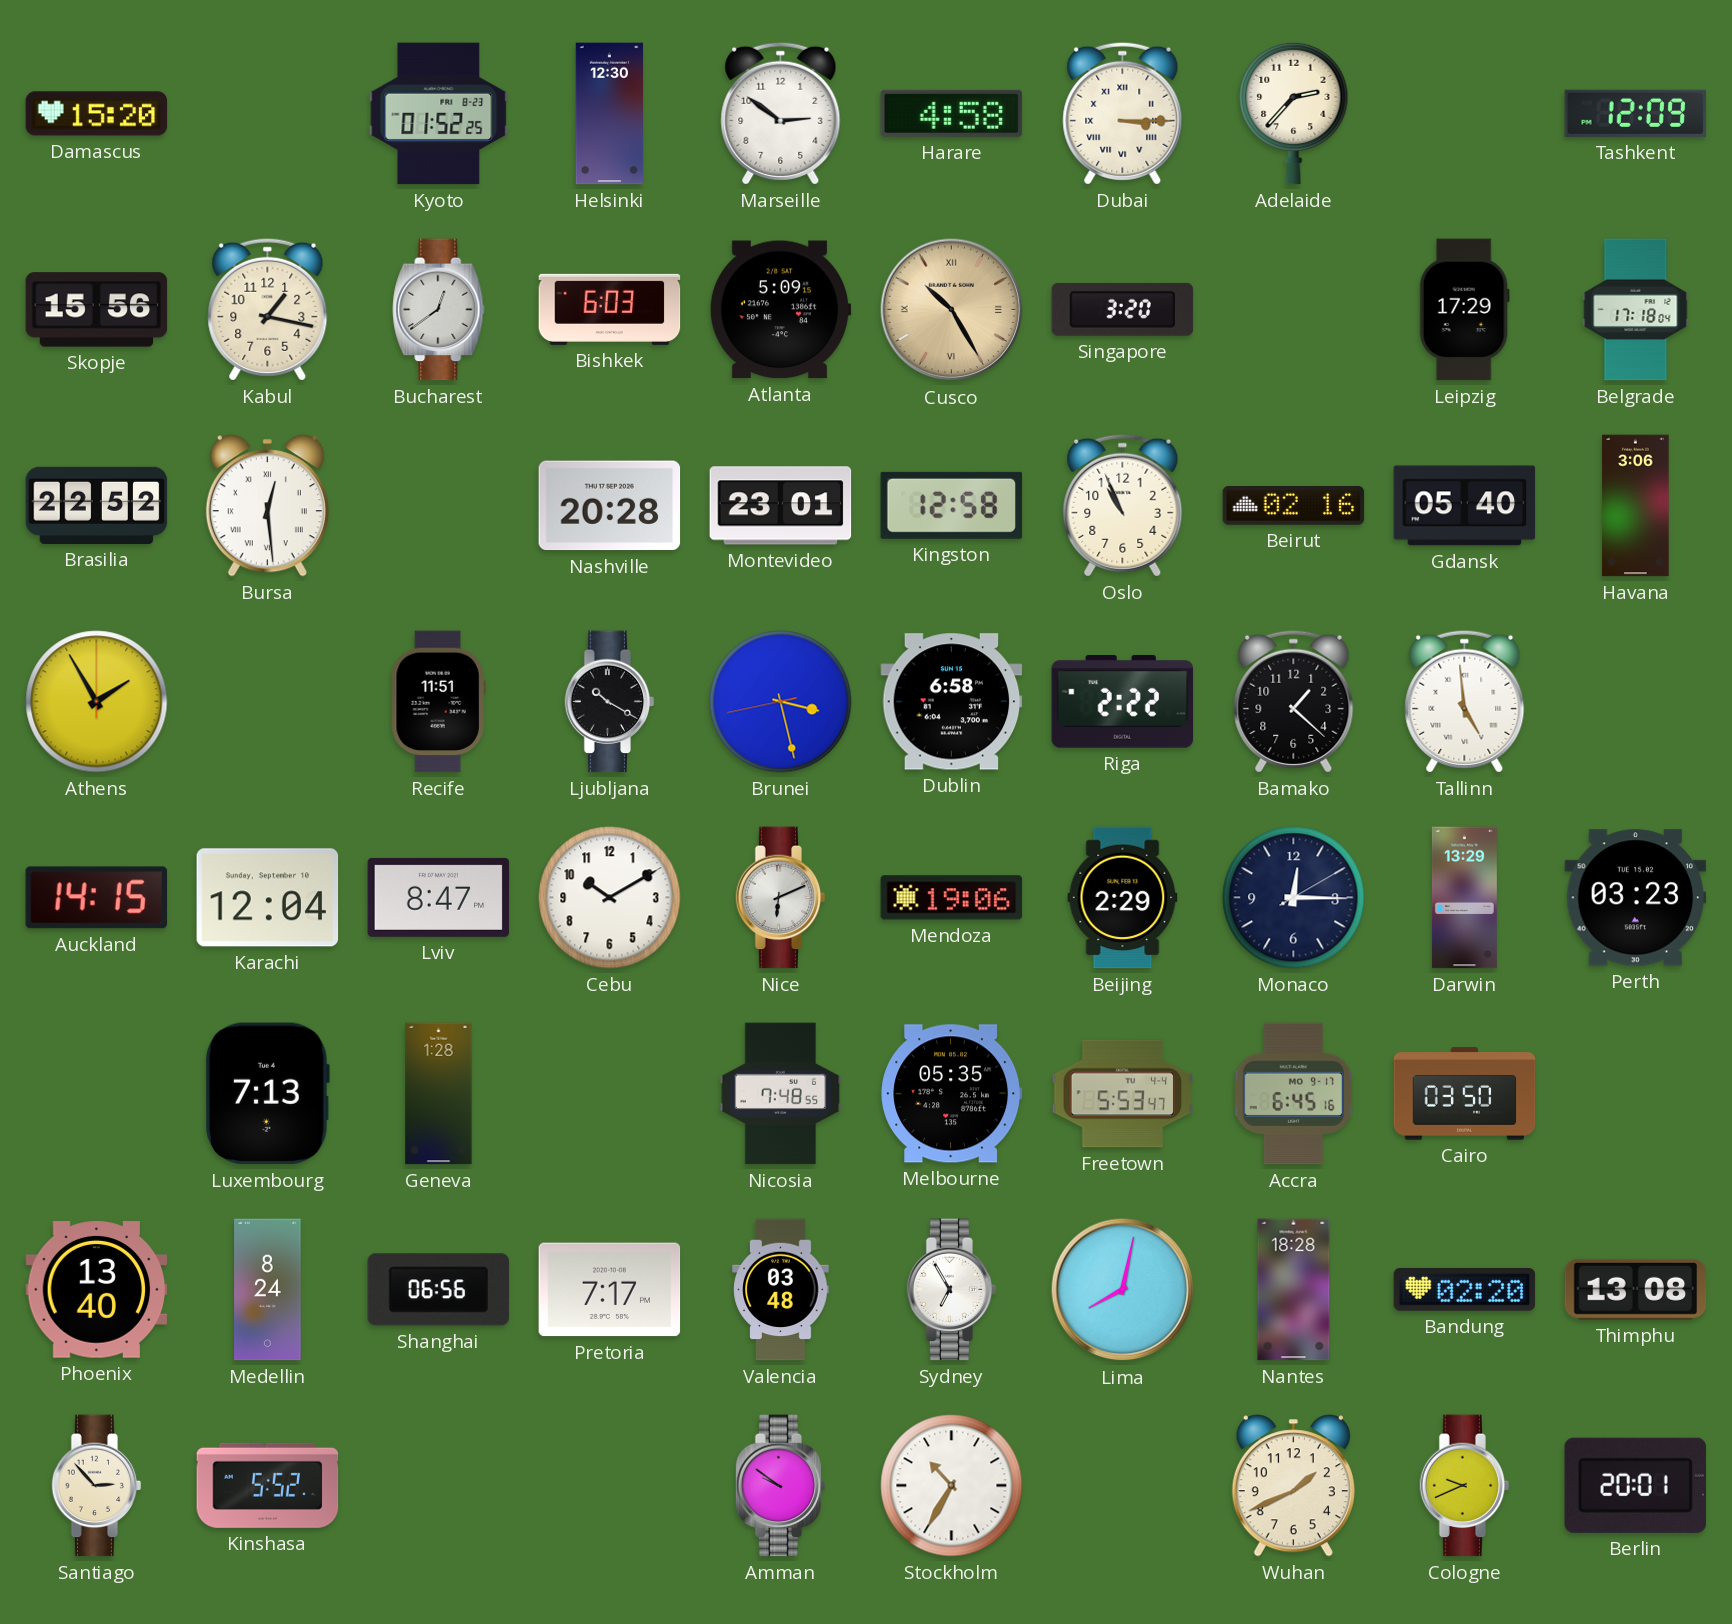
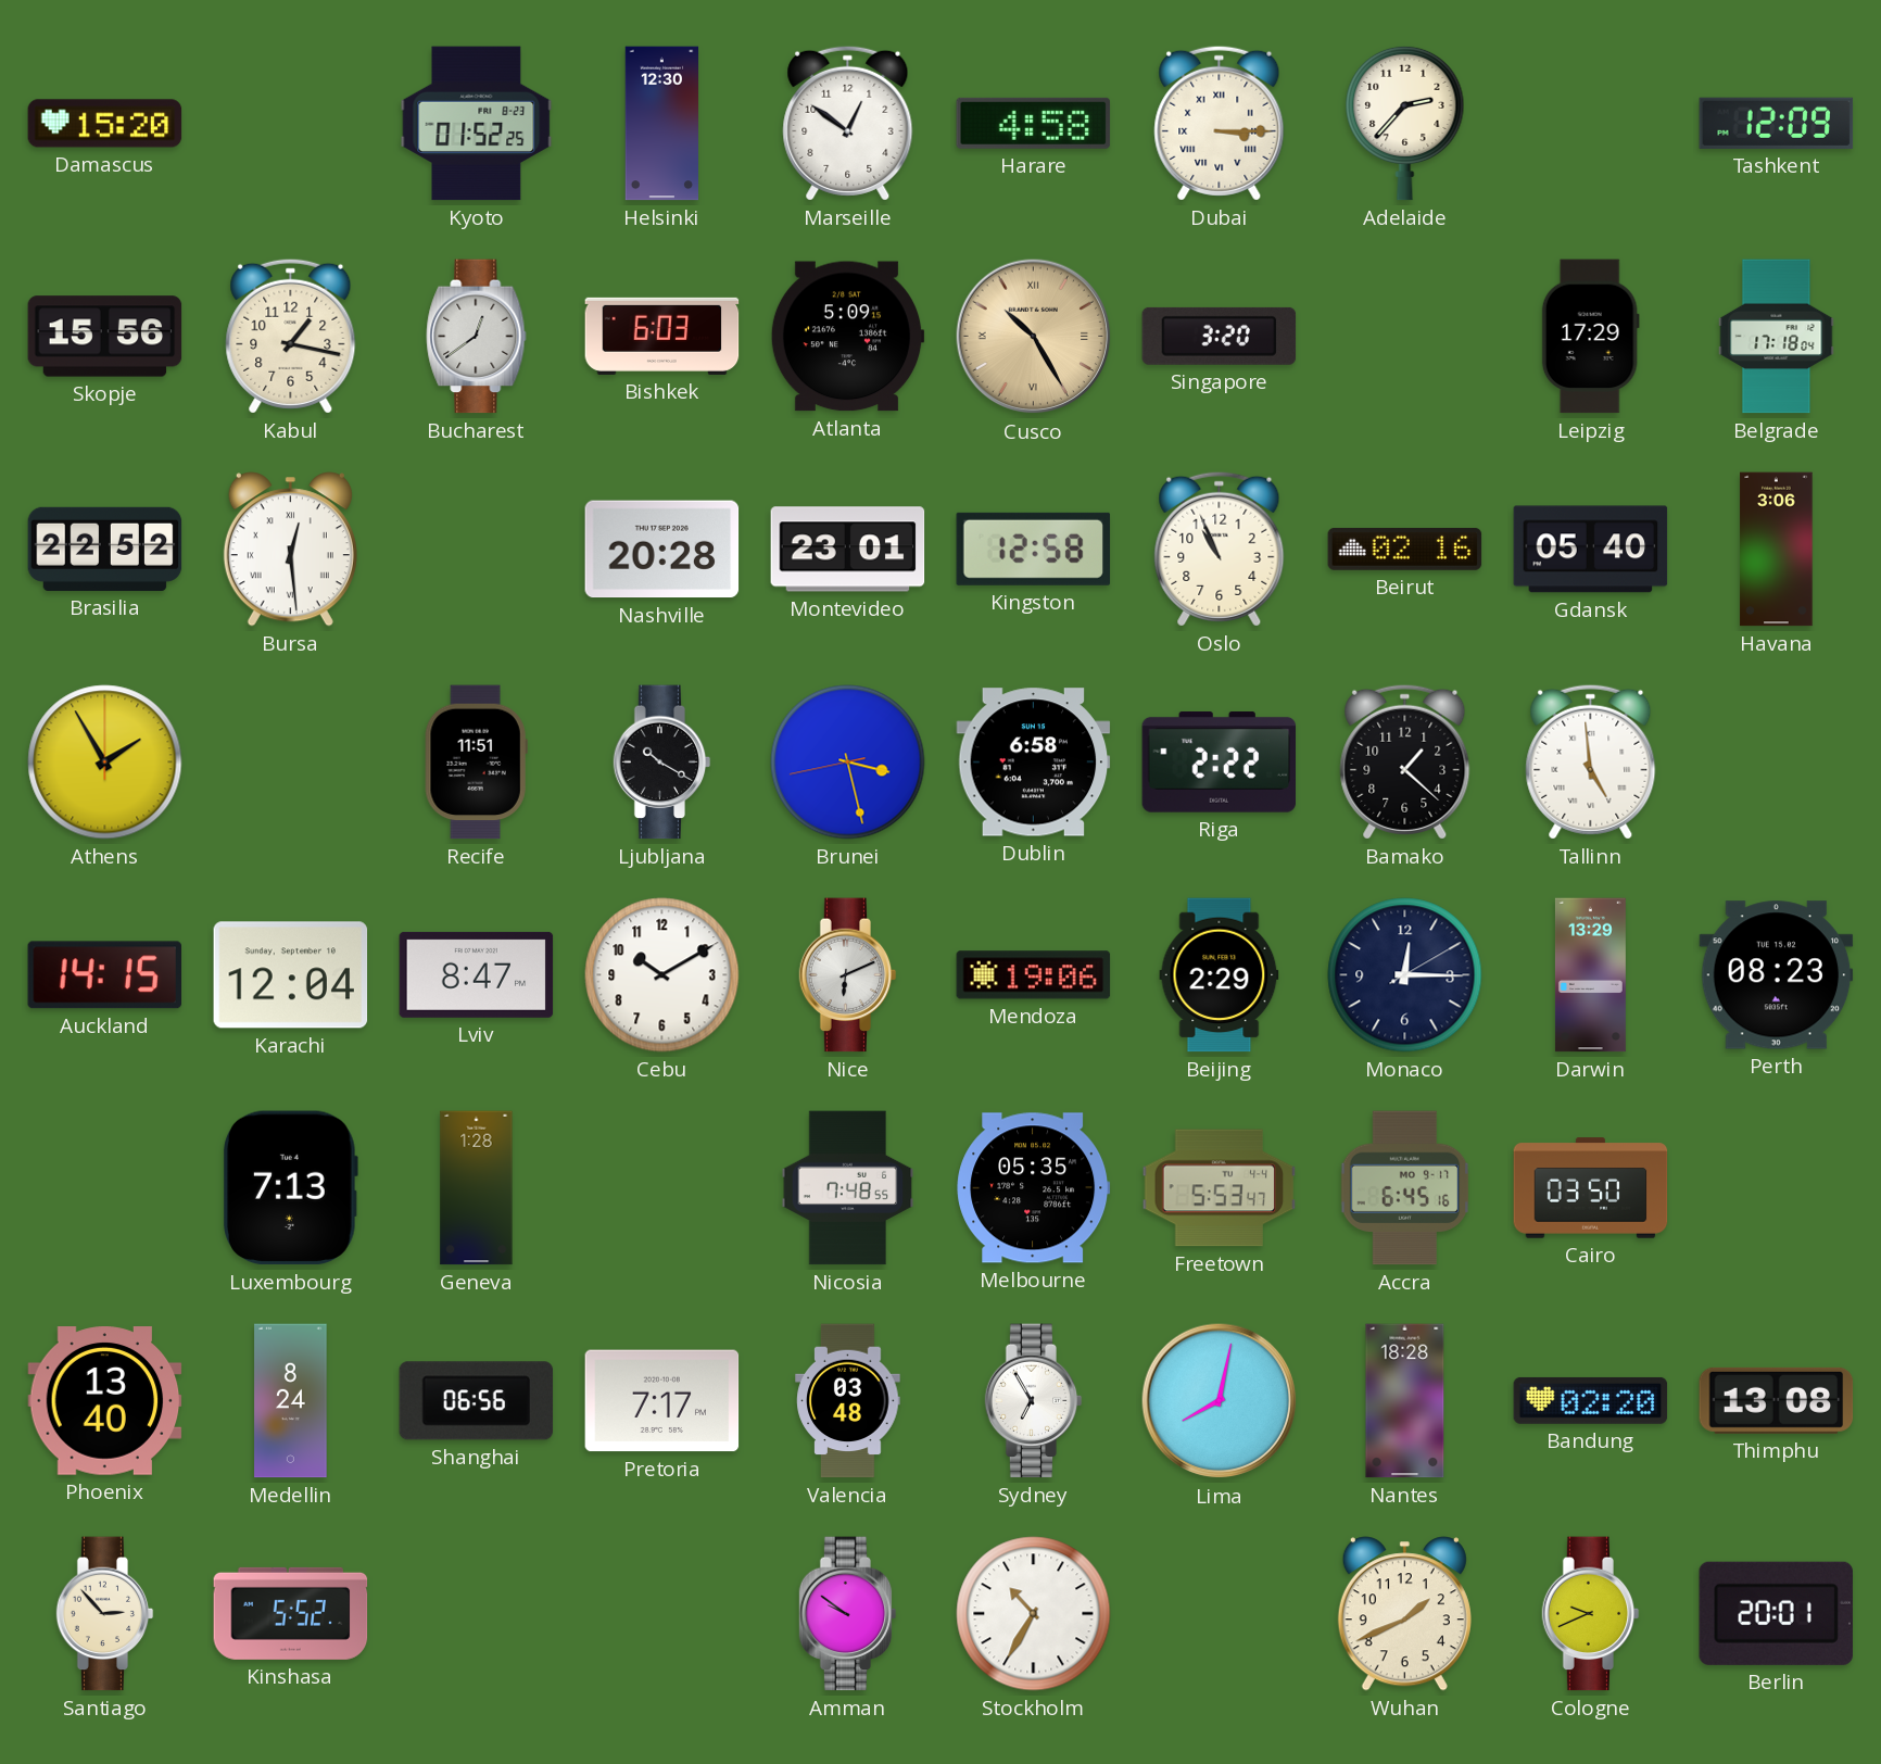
Marseille: 2:51 -> 12:51 (848, 123)
Perth: 03:23 -> 08:23 (1777, 975)
